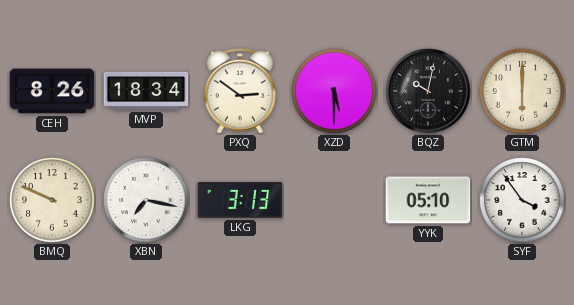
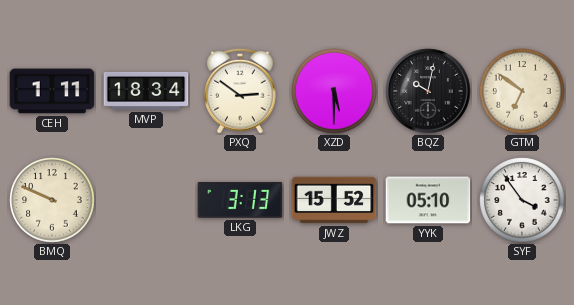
CEH: 8:26 -> 1:11 (52, 91)
GTM: 6:00 -> 6:51 (522, 91)
XBN: 7:17 -> none (146, 200)
JWZ: none -> 15:52 (334, 200)
